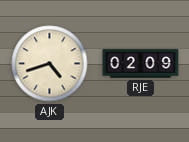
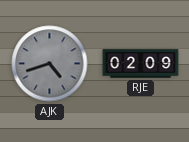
AJK dial: cream -> grey (50, 64)
